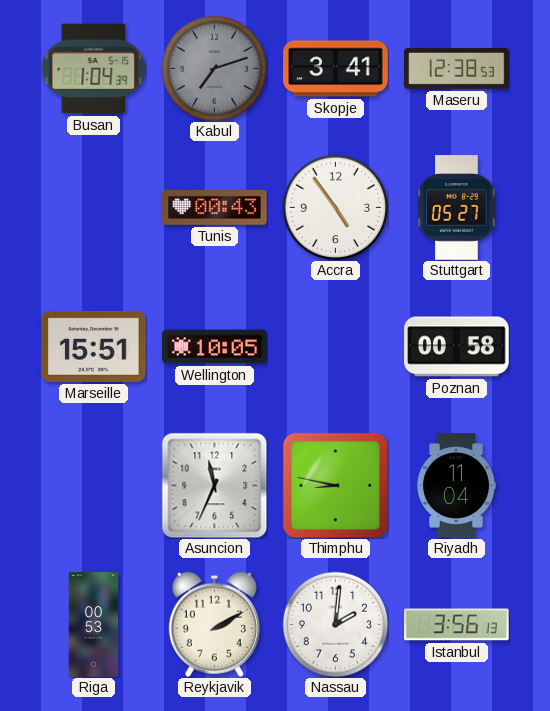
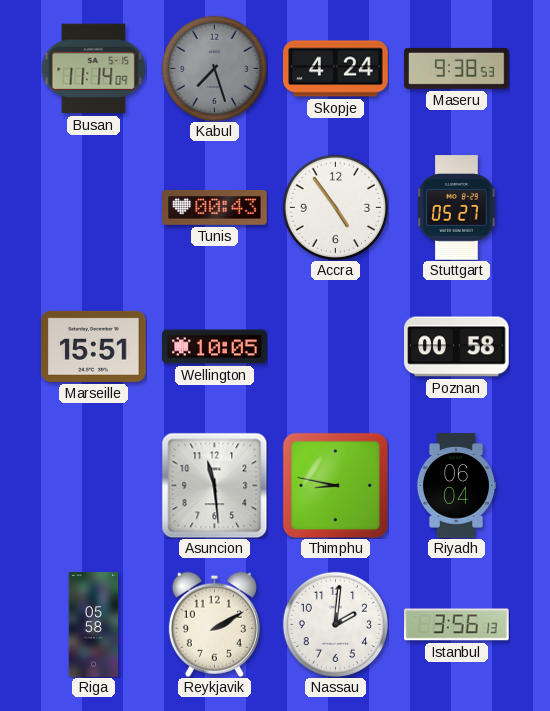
Busan: 1:04 -> 11:14 (93, 69)
Kabul: 7:12 -> 7:27 (214, 68)
Skopje: 3:41 -> 4:24 (336, 69)
Maseru: 12:38 -> 9:38 (457, 68)
Asuncion: 11:34 -> 11:29 (214, 485)
Riyadh: 11:04 -> 06:04 (455, 486)
Riga: 00:53 -> 05:58 (94, 625)
